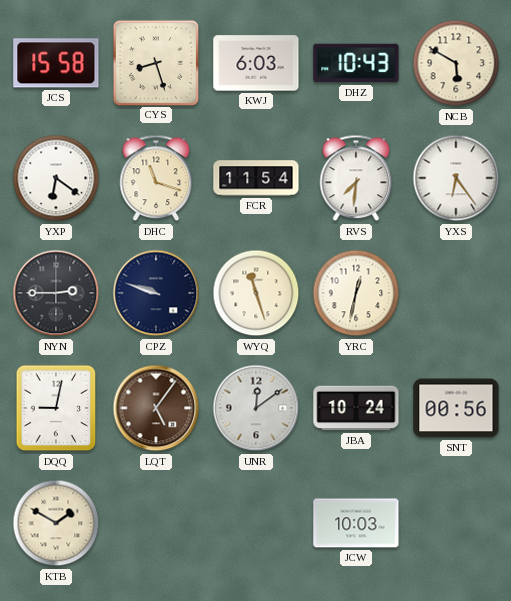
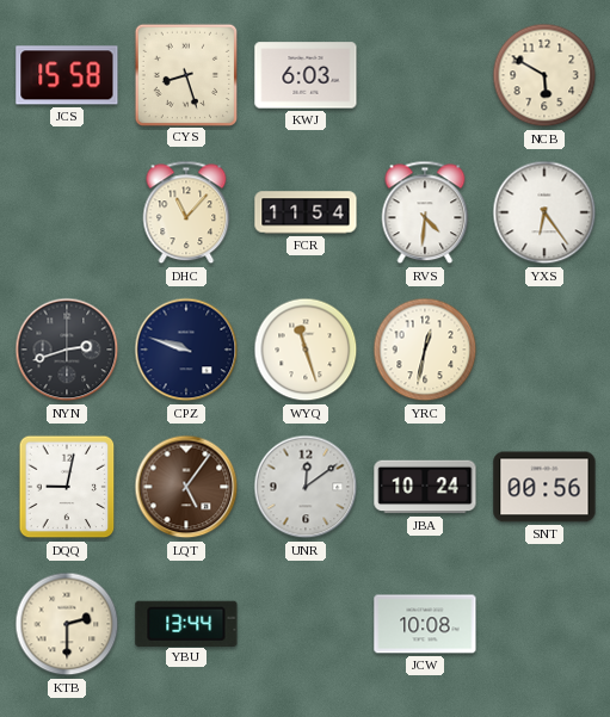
DHZ: 10:43 -> none (356, 63)
YXP: 6:21 -> none (56, 178)
DHC: 11:18 -> 11:07 (186, 212)
RVS: 7:31 -> 4:31 (425, 212)
NYN: 2:45 -> 2:42 (67, 350)
KTB: 1:50 -> 2:30 (67, 624)
YBU: none -> 13:44 (186, 623)
JCW: 10:03 -> 10:08 (425, 624)
